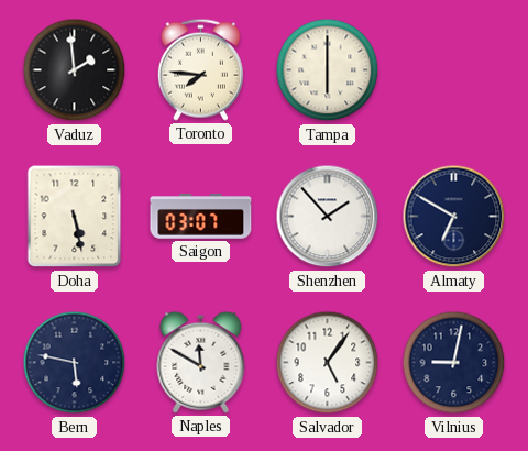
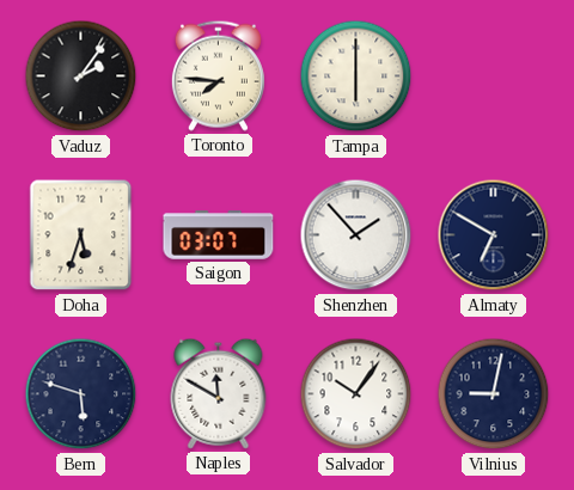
Vaduz: 1:59 -> 2:06 (81, 76)
Doha: 5:28 -> 5:33 (81, 235)
Bern: 5:47 -> 5:48 (81, 394)
Salvador: 5:06 -> 10:06 (356, 394)
